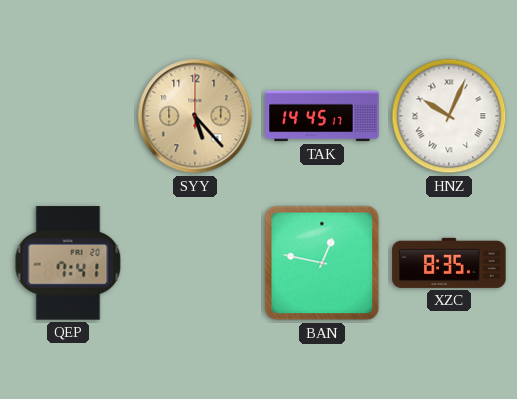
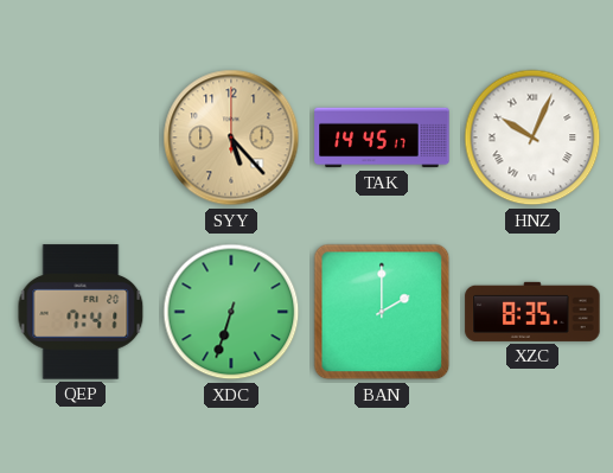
XDC: none -> 6:33 (231, 312)
BAN: 12:47 -> 2:00 (382, 312)
